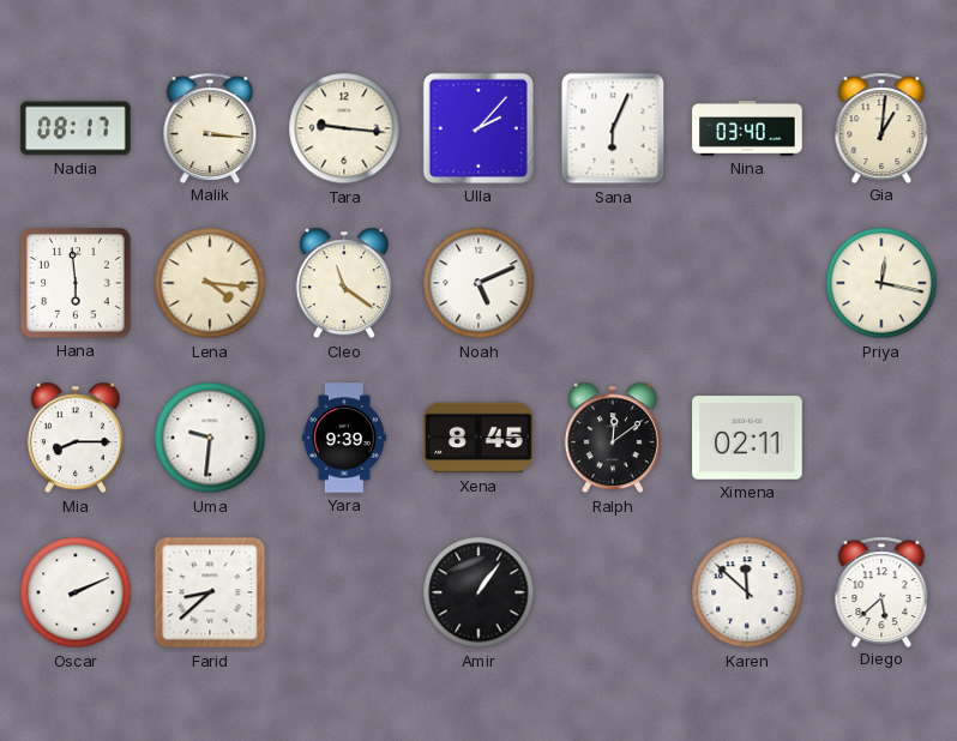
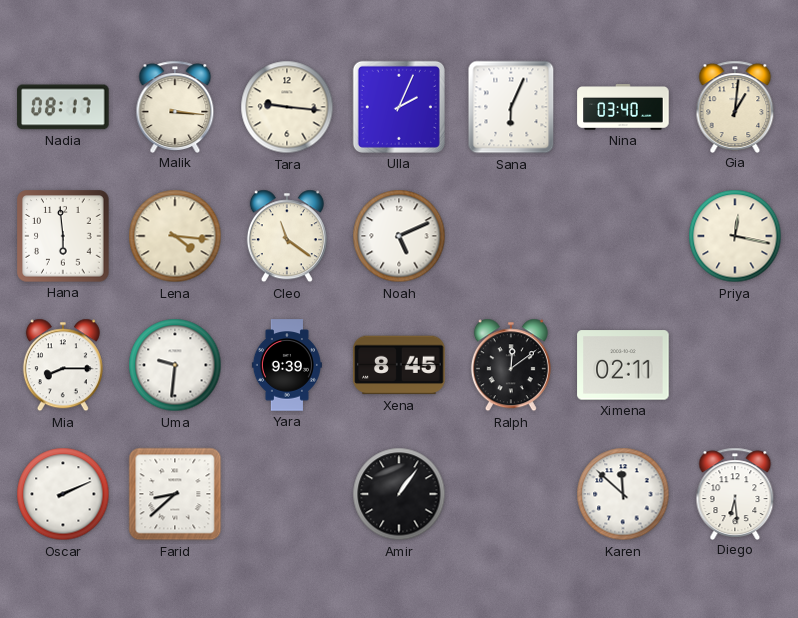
Ulla: 2:07 -> 2:04 (399, 107)
Diego: 5:38 -> 6:29 (735, 493)
